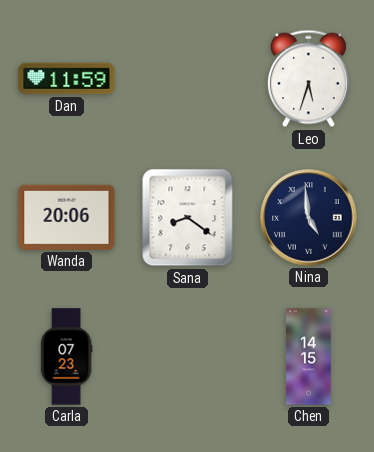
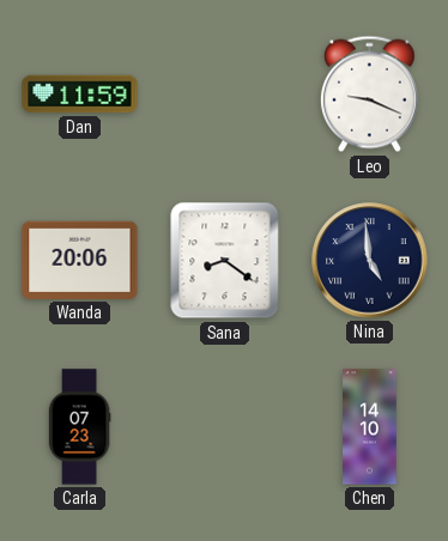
Leo: 5:33 -> 9:19 (369, 95)
Chen: 14:15 -> 14:10 (370, 427)
